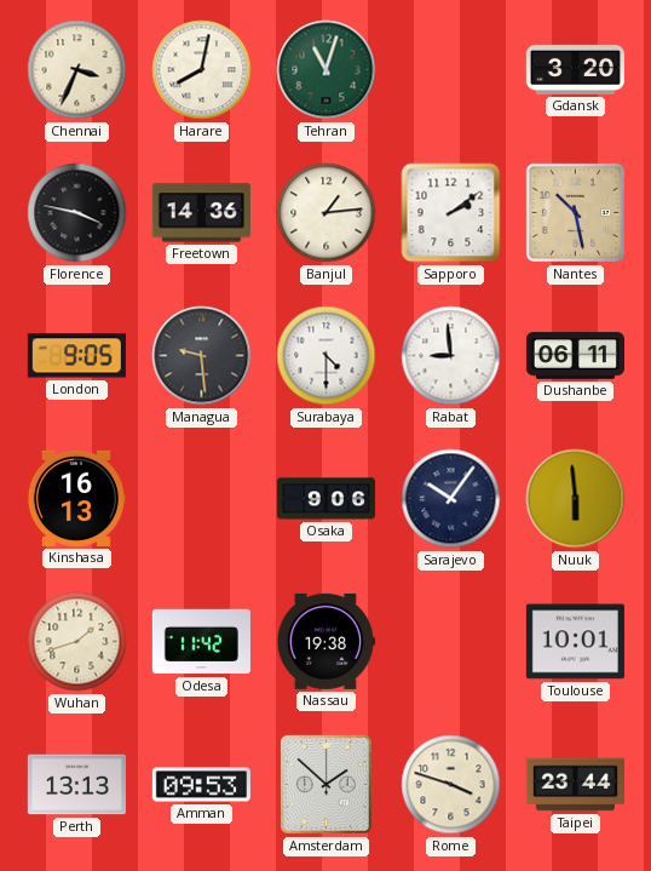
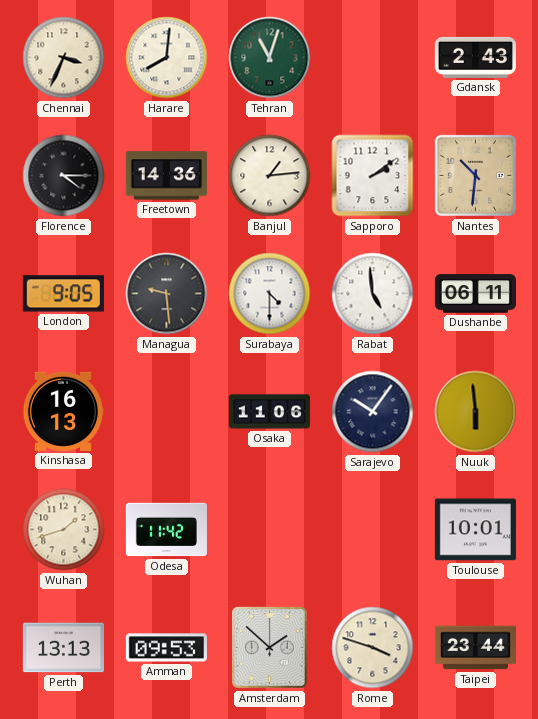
Harare: 8:02 -> 8:01 (167, 58)
Gdansk: 3:20 -> 2:43 (475, 57)
Florence: 3:47 -> 4:15 (64, 176)
Nantes: 10:28 -> 10:31 (475, 175)
Rabat: 8:59 -> 4:59 (373, 294)
Osaka: 9:06 -> 11:06 (269, 412)
Nassau: 19:38 -> none (325, 641)
